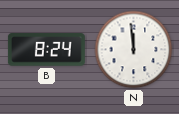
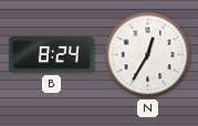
N: 11:59 -> 12:35 (148, 55)
